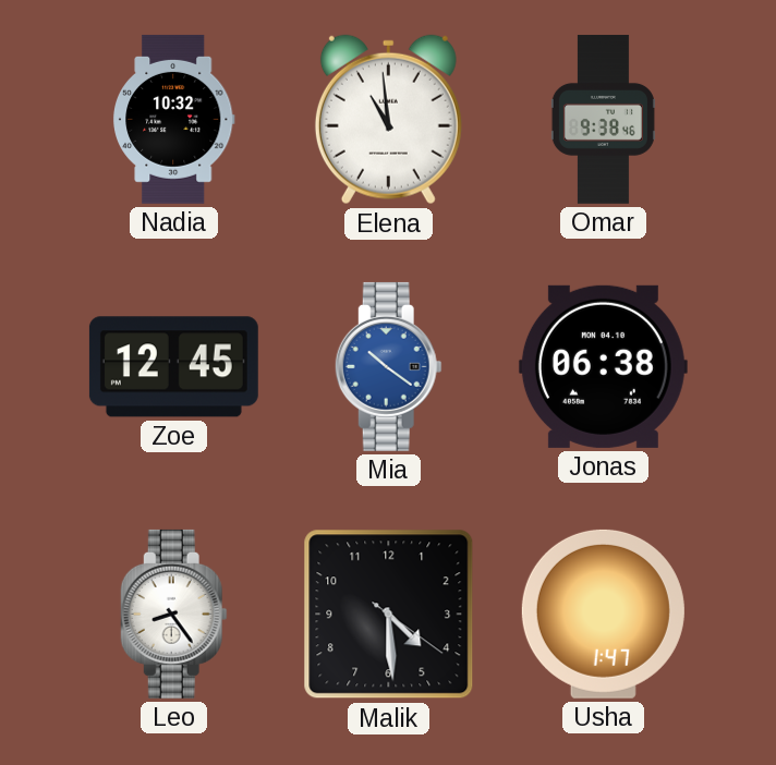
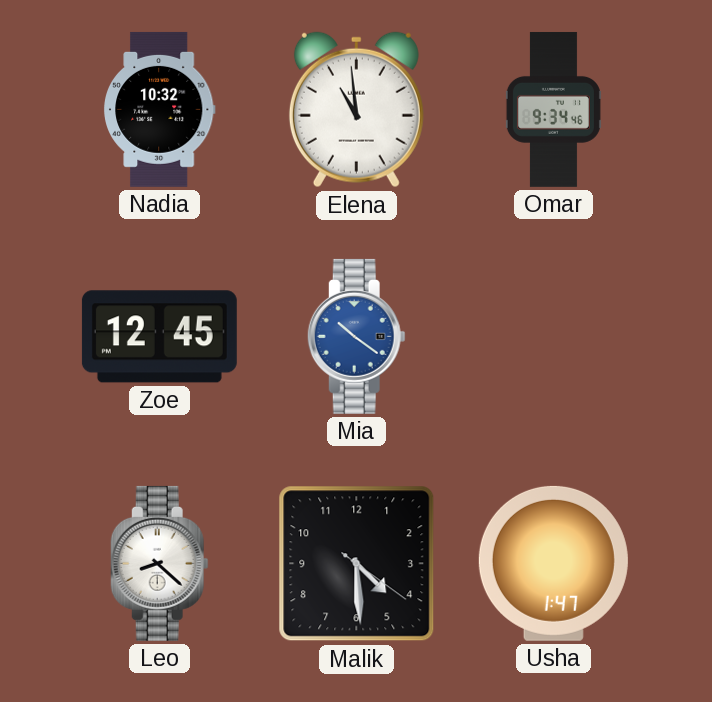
Omar: 9:38 -> 9:34 (553, 109)
Jonas: 06:38 -> none (603, 366)
Leo: 8:24 -> 8:22 (159, 563)
